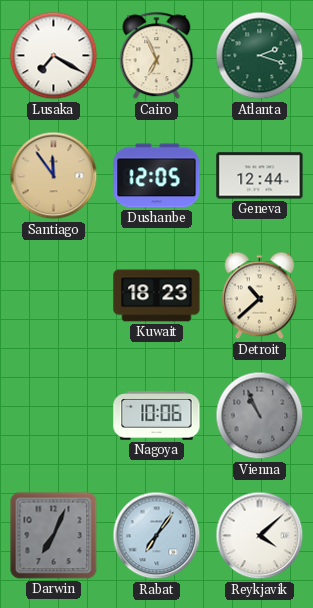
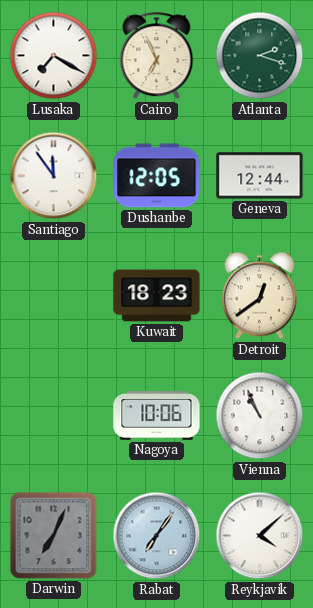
Santiago dial: champagne -> white (54, 176)
Detroit: 10:38 -> 12:39 (259, 296)
Vienna dial: grey -> white (260, 416)
